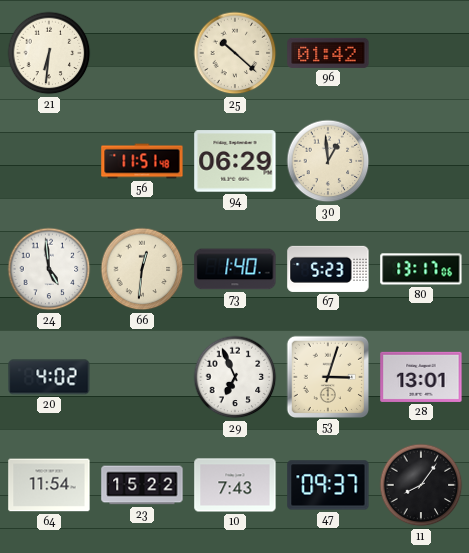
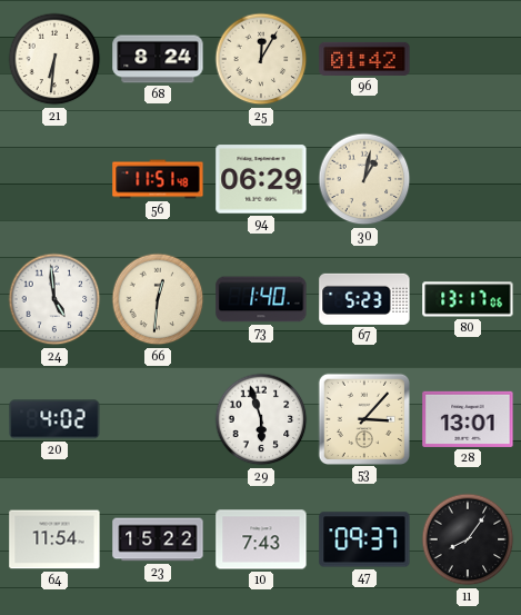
68: none -> 8:24 (158, 59)
25: 10:22 -> 12:05 (261, 59)
30: 12:59 -> 1:02 (364, 179)
29: 6:56 -> 5:57 (261, 419)
53: 3:03 -> 3:07 (363, 418)
